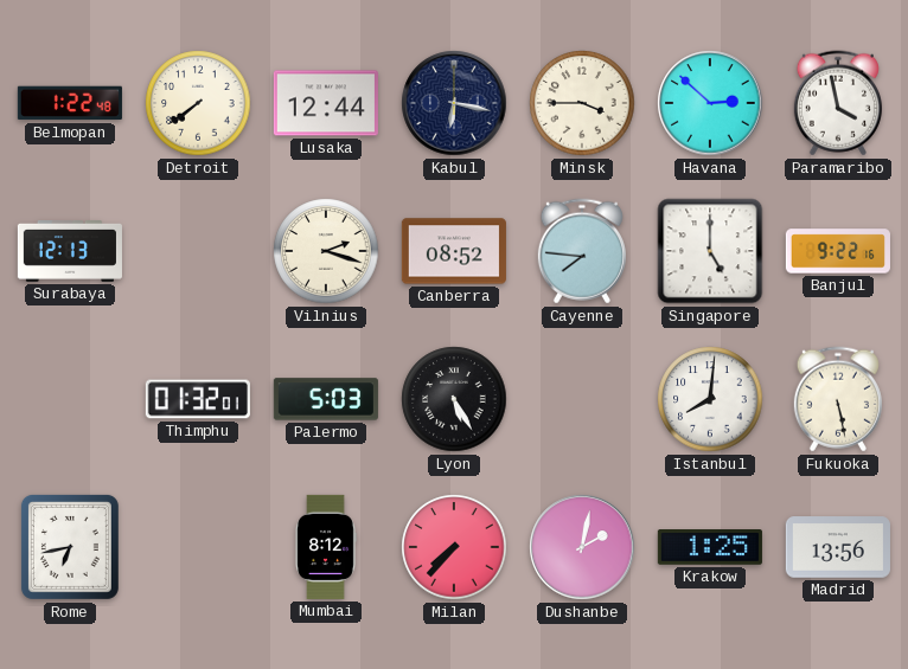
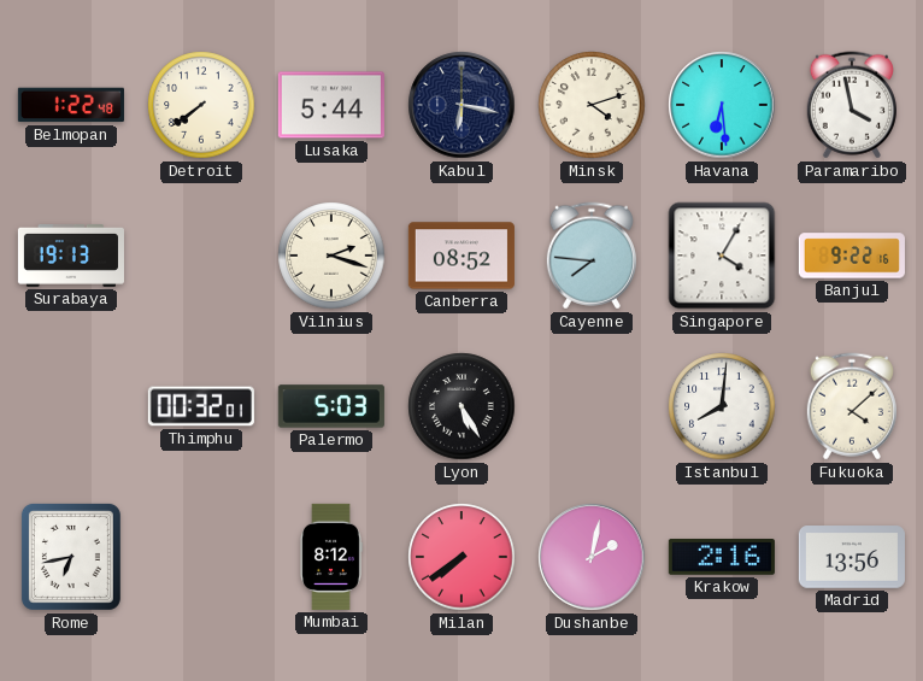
Lusaka: 12:44 -> 5:44 (331, 105)
Minsk: 3:45 -> 4:12 (592, 105)
Havana: 2:52 -> 6:29 (722, 105)
Surabaya: 12:13 -> 19:13 (71, 257)
Singapore: 5:00 -> 4:05 (722, 256)
Thimphu: 01:32 -> 00:32 (201, 406)
Fukuoka: 5:28 -> 4:08 (852, 406)
Milan: 7:37 -> 7:39 (461, 557)
Krakow: 1:25 -> 2:16 (722, 558)
